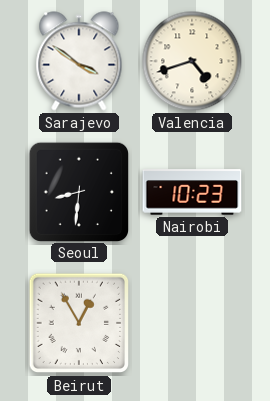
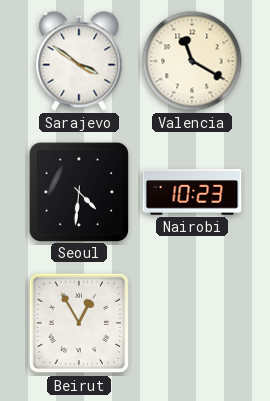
Valencia: 4:42 -> 11:20 (192, 61)
Seoul: 8:31 -> 4:31 (78, 191)
